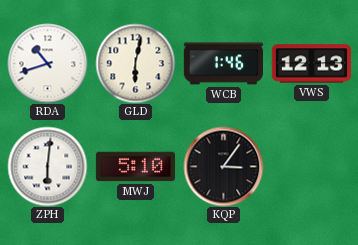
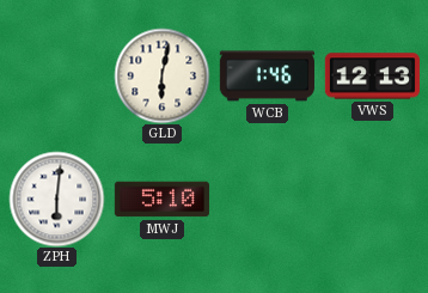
RDA: 10:42 -> none (47, 63)
KQP: 3:06 -> none (223, 166)
